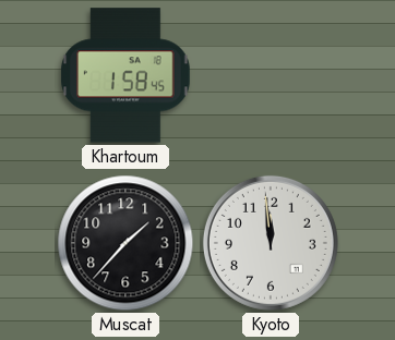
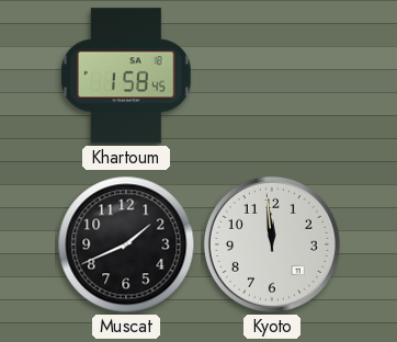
Muscat: 1:37 -> 1:41 (126, 244)
